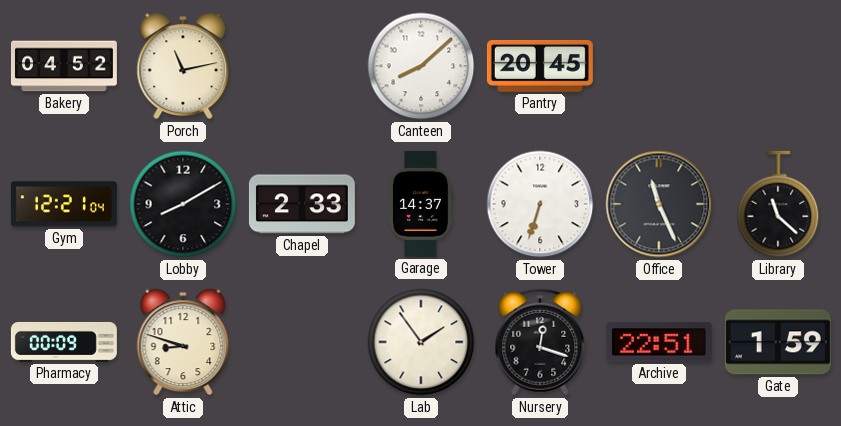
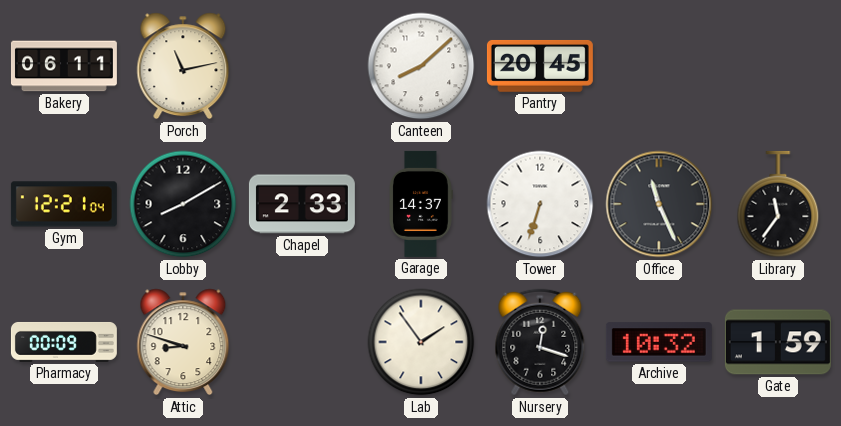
Bakery: 04:52 -> 06:11 (64, 66)
Library: 11:22 -> 11:36 (778, 204)
Archive: 22:51 -> 10:32 (659, 342)
